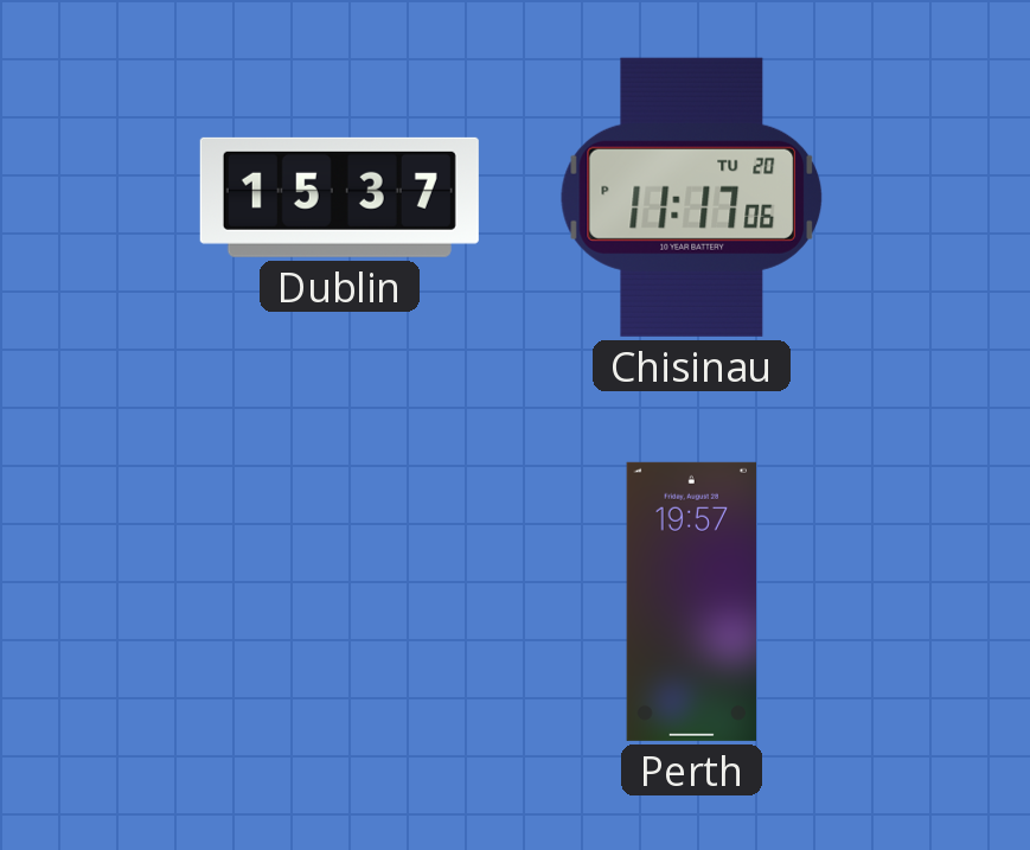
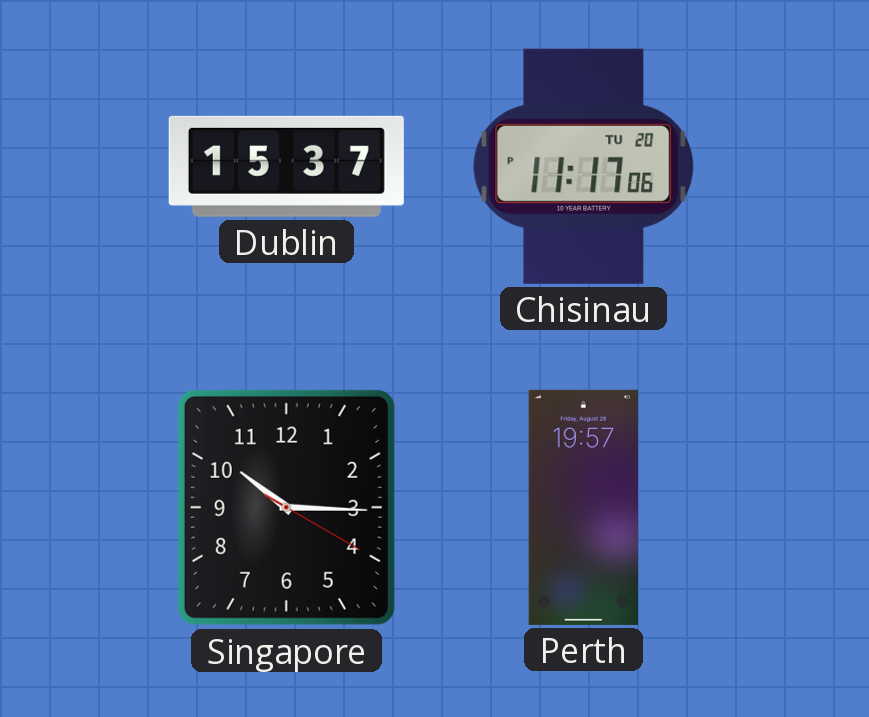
Singapore: none -> 10:15 (286, 507)
